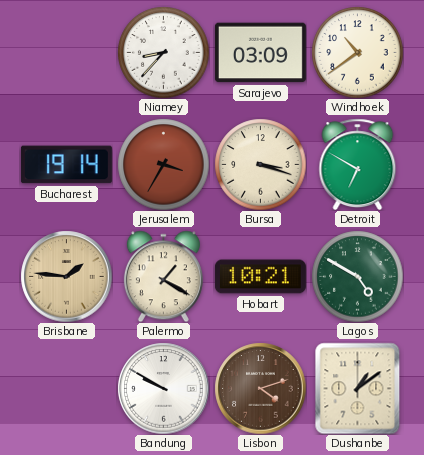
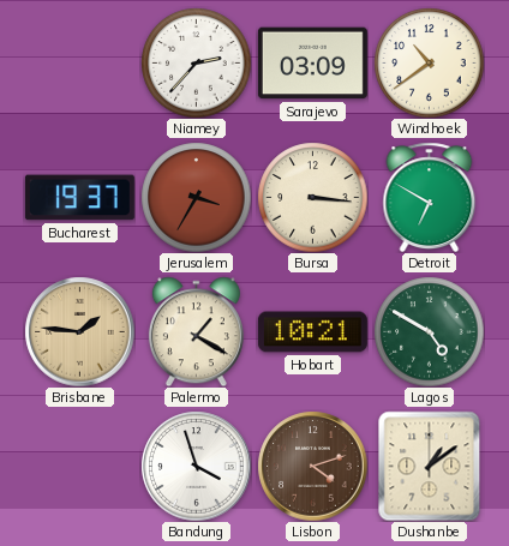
Niamey: 8:37 -> 2:37 (196, 62)
Bucharest: 19:14 -> 19:37 (79, 198)
Bursa: 3:18 -> 3:16 (312, 197)
Bandung: 9:50 -> 3:57 (196, 466)
